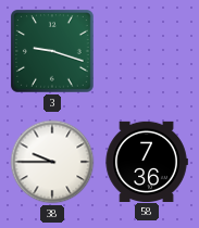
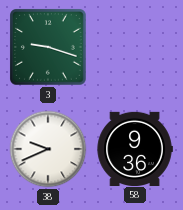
38: 9:45 -> 9:41 (48, 149)
58: 7:36 -> 9:36 (135, 148)
